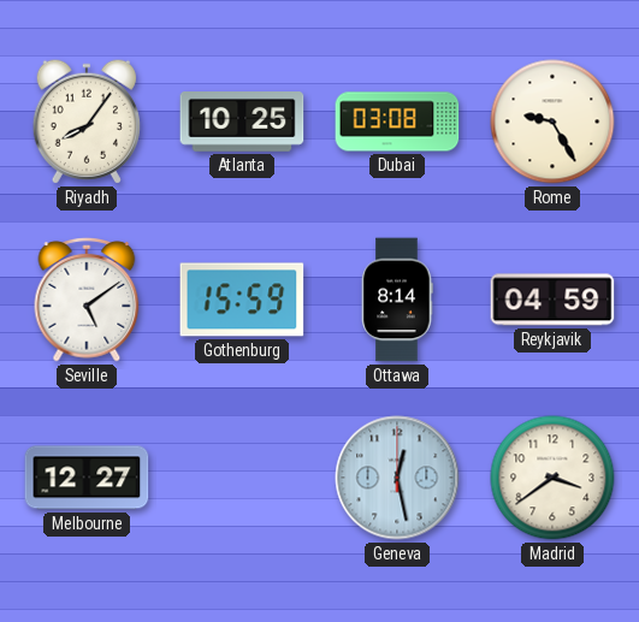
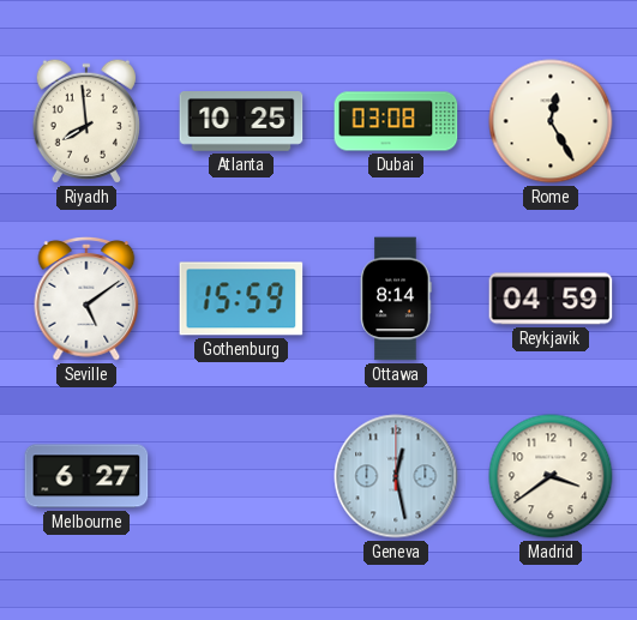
Riyadh: 8:06 -> 7:59 (86, 121)
Rome: 9:25 -> 12:25 (551, 121)
Melbourne: 12:27 -> 6:27 (86, 476)
